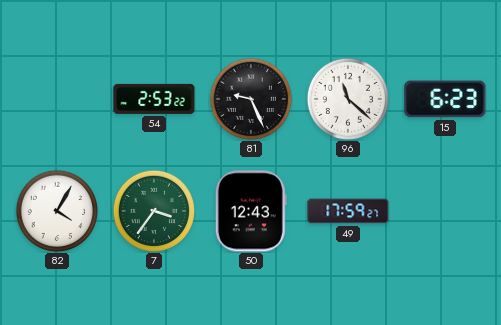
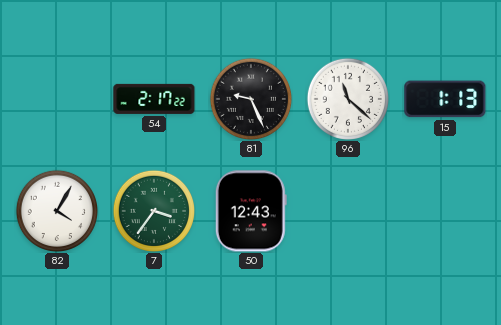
54: 2:53 -> 2:17 (154, 99)
15: 6:23 -> 1:13 (445, 99)
49: 17:59 -> none (348, 211)
